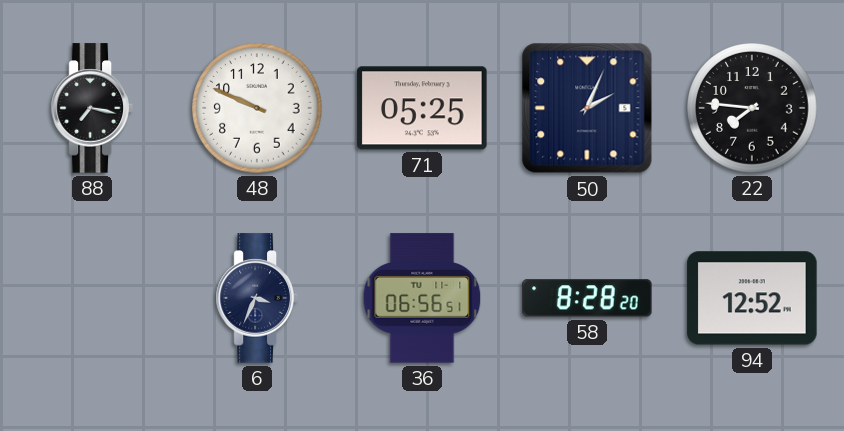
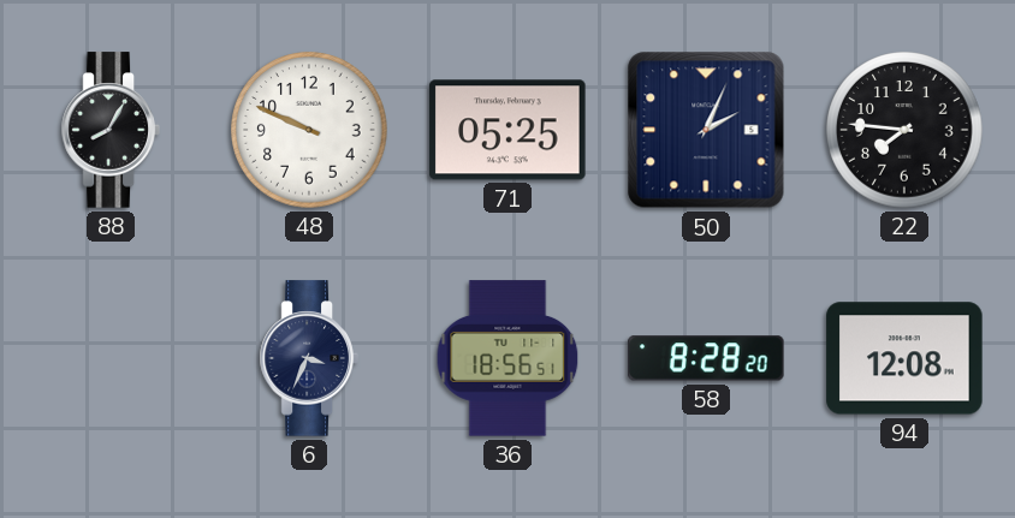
88: 7:17 -> 8:05 (111, 130)
36: 06:56 -> 18:56 (507, 358)
94: 12:52 -> 12:08 (904, 358)
